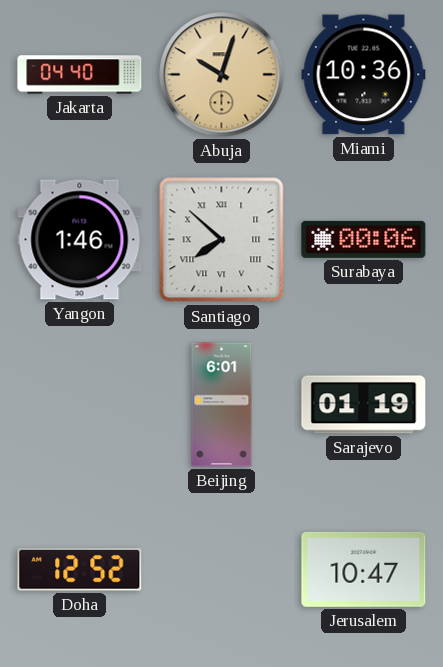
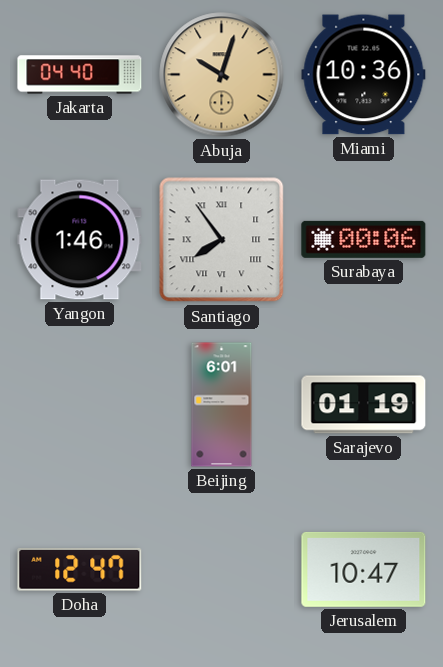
Santiago: 7:52 -> 7:54 (222, 240)
Doha: 12:52 -> 12:47 (80, 570)
